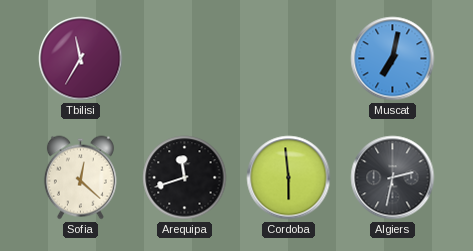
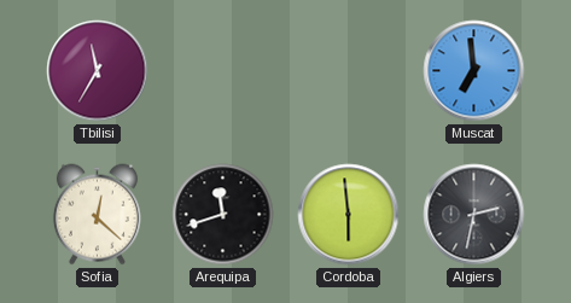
Muscat: 7:02 -> 6:59 (474, 71)
